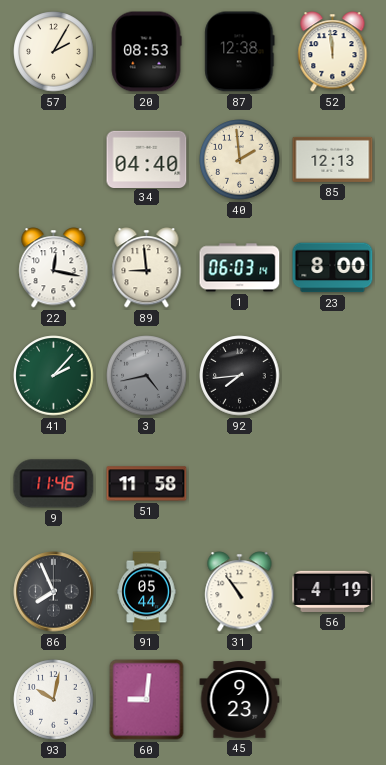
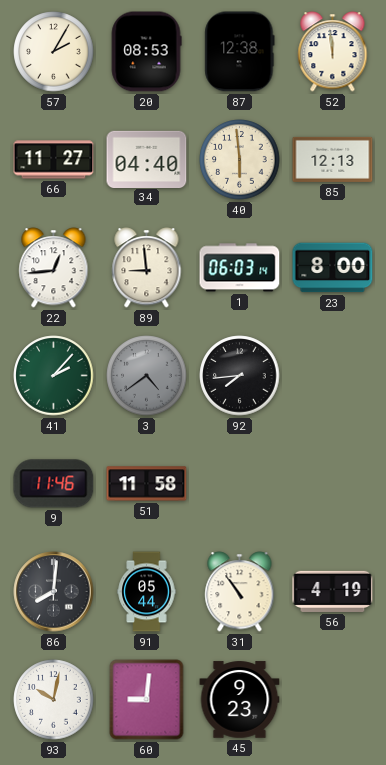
66: none -> 11:27 (54, 160)
40: 1:59 -> 5:59 (240, 160)
22: 12:17 -> 12:44 (54, 268)
3: 4:43 -> 4:39 (147, 376)
86: 7:56 -> 8:01 (54, 592)
